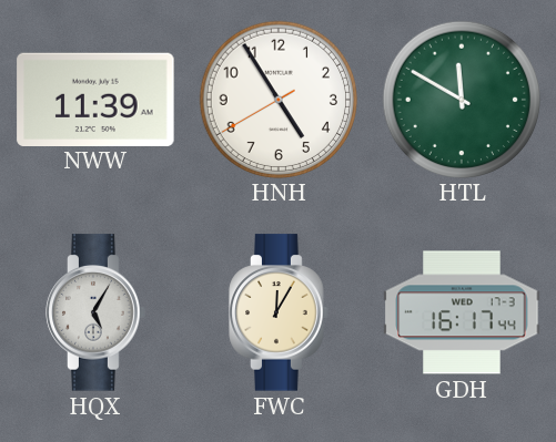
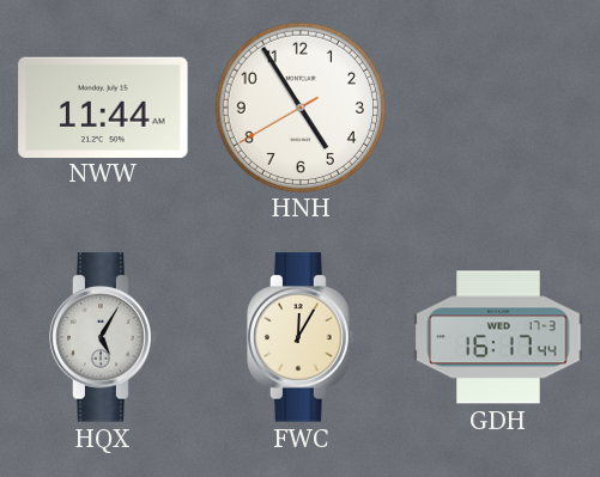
NWW: 11:39 -> 11:44 (103, 106)
HTL: 11:50 -> none (461, 99)
